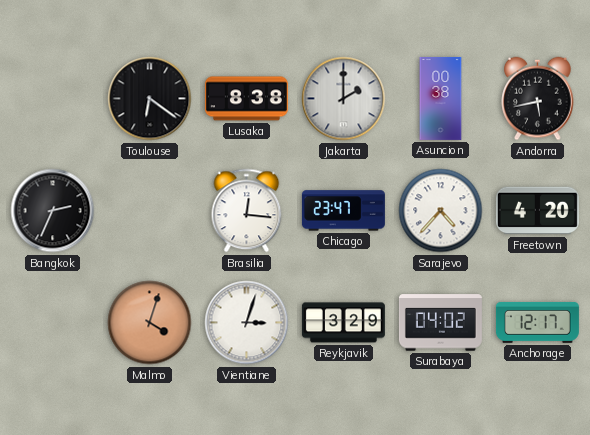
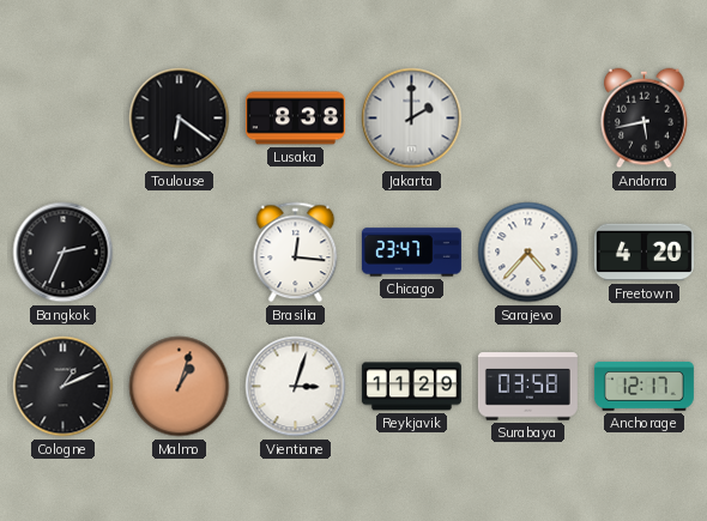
Asuncion: 00:38 -> none (441, 98)
Cologne: none -> 1:11 (64, 387)
Malmo: 4:03 -> 1:03 (180, 387)
Reykjavik: 3:29 -> 11:29 (411, 387)
Surabaya: 04:02 -> 03:58 (527, 387)
